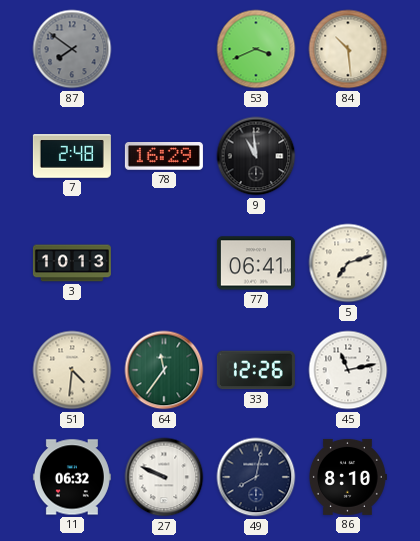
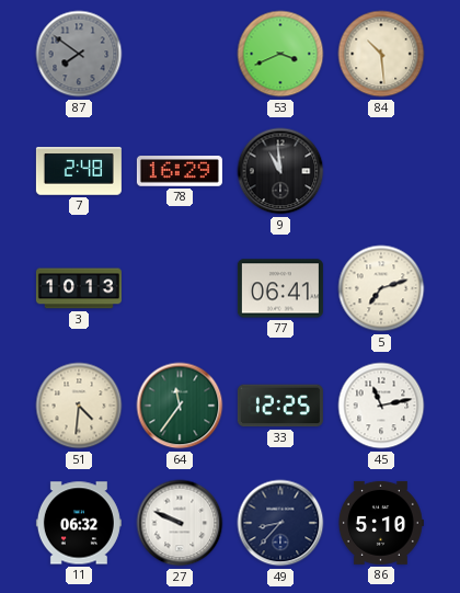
33: 12:26 -> 12:25 (280, 406)
49: 8:02 -> 8:37 (280, 523)
86: 8:10 -> 5:10 (380, 523)
